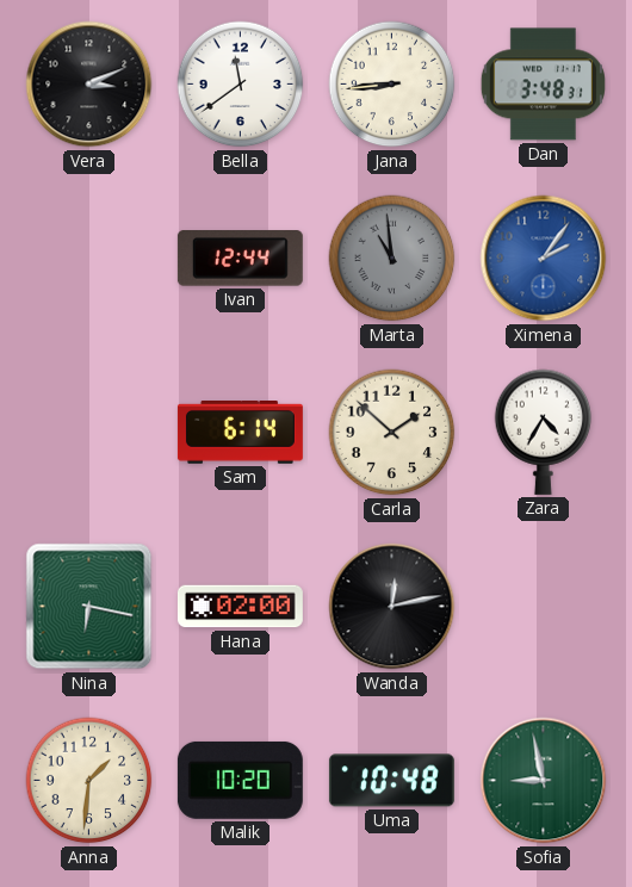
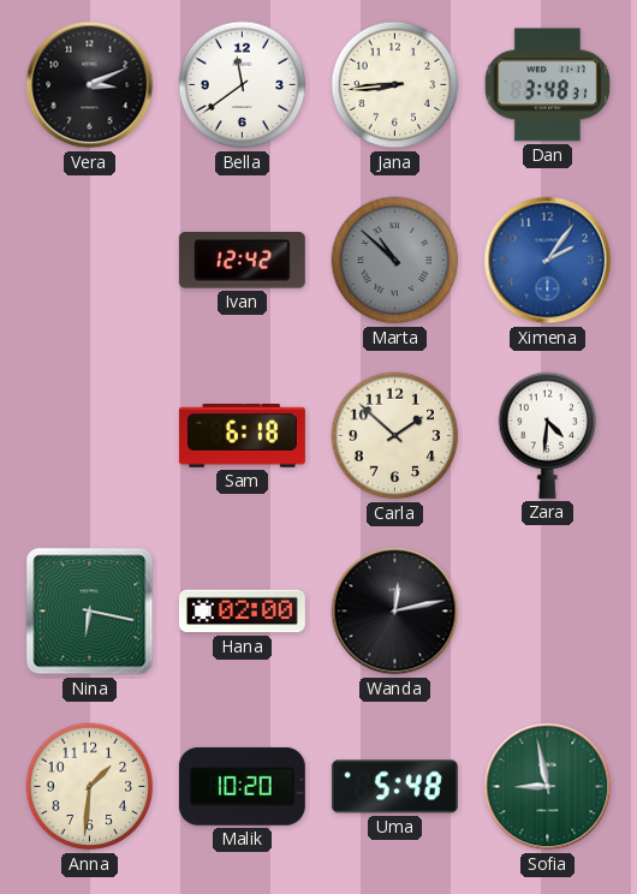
Ivan: 12:44 -> 12:42 (242, 261)
Marta: 10:59 -> 10:52 (395, 261)
Sam: 6:14 -> 6:18 (242, 436)
Zara: 4:35 -> 4:31 (548, 435)
Uma: 10:48 -> 5:48 (394, 787)
